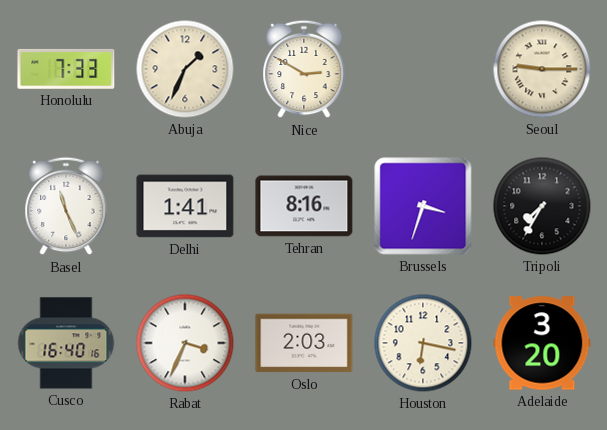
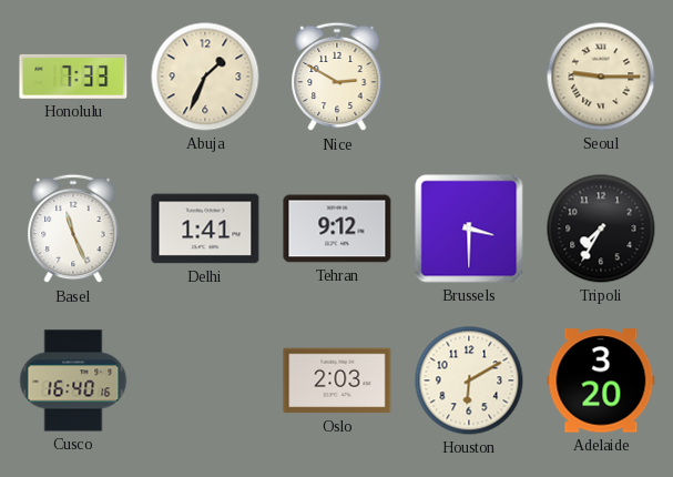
Tehran: 8:16 -> 9:12 (337, 229)
Brussels: 3:33 -> 3:30 (469, 229)
Rabat: 3:34 -> none (185, 343)
Houston: 6:17 -> 6:10 (469, 380)
